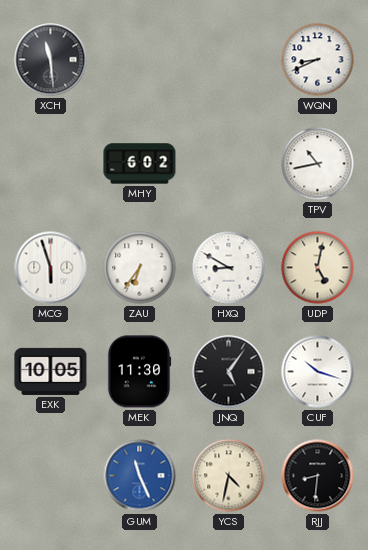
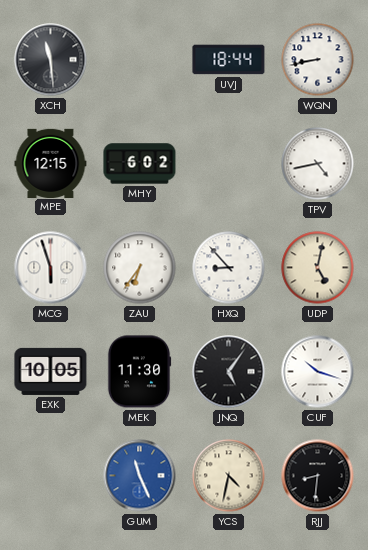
UVJ: none -> 18:44 (229, 60)
WQN: 8:41 -> 8:43 (318, 60)
MPE: none -> 12:15 (51, 163)
TPV: 10:43 -> 4:43 (318, 164)
HXQ: 8:50 -> 8:53 (229, 268)
